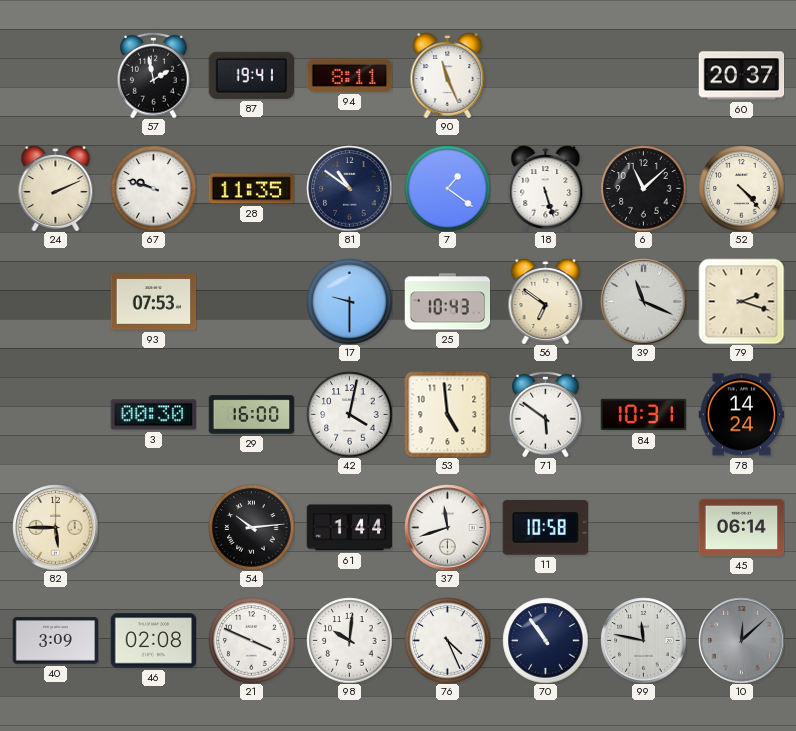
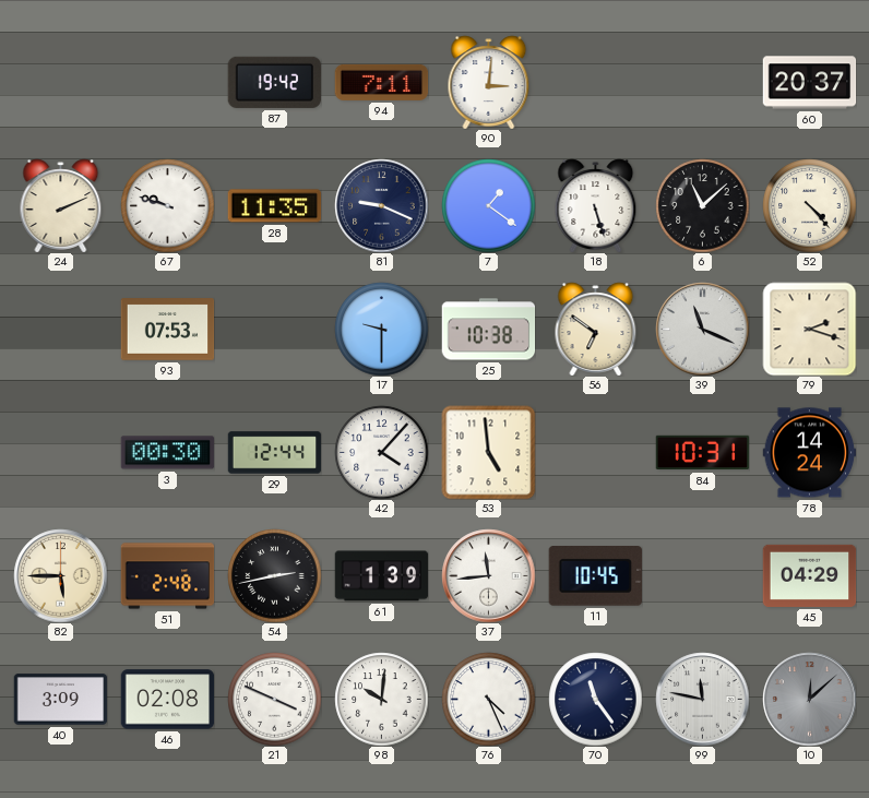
57: 1:58 -> none (154, 75)
87: 19:41 -> 19:42 (274, 82)
94: 8:11 -> 7:11 (381, 82)
90: 11:26 -> 3:01 (489, 82)
81: 10:51 -> 9:19 (381, 205)
25: 10:43 -> 10:38 (488, 330)
29: 16:00 -> 12:44 (274, 453)
42: 4:02 -> 4:07 (381, 452)
71: 5:51 -> none (546, 414)
51: none -> 2:48 (167, 576)
54: 10:14 -> 2:43 (274, 575)
61: 1:44 -> 1:39 (381, 576)
37: 11:42 -> 11:44 (488, 575)
11: 10:58 -> 10:45 (595, 576)
45: 06:14 -> 04:29 (809, 575)
70: 10:54 -> 11:24 (595, 699)
